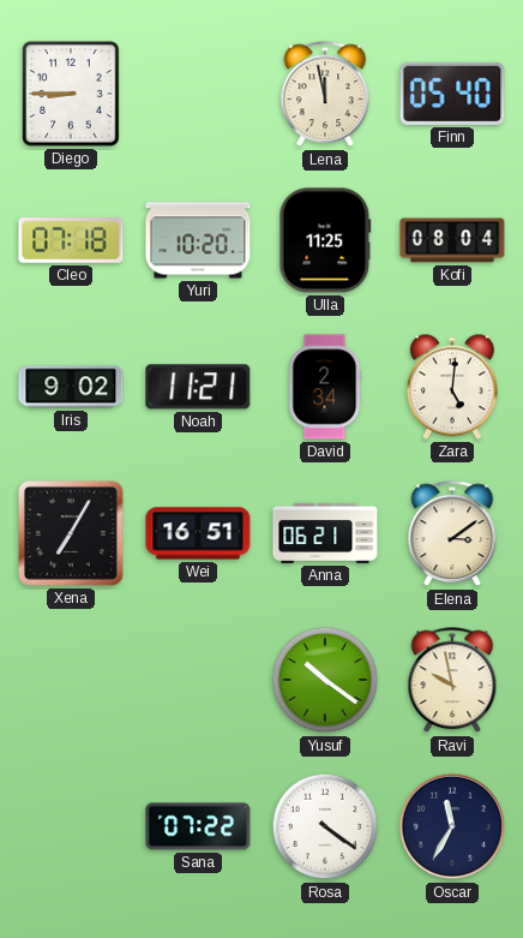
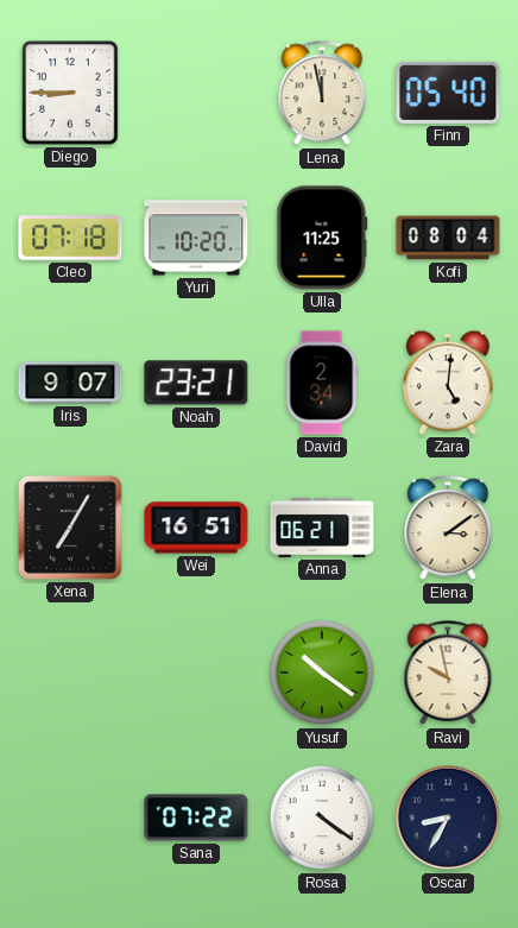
Iris: 9:02 -> 9:07 (70, 383)
Noah: 11:21 -> 23:21 (196, 383)
Oscar: 11:35 -> 8:35 (448, 817)
